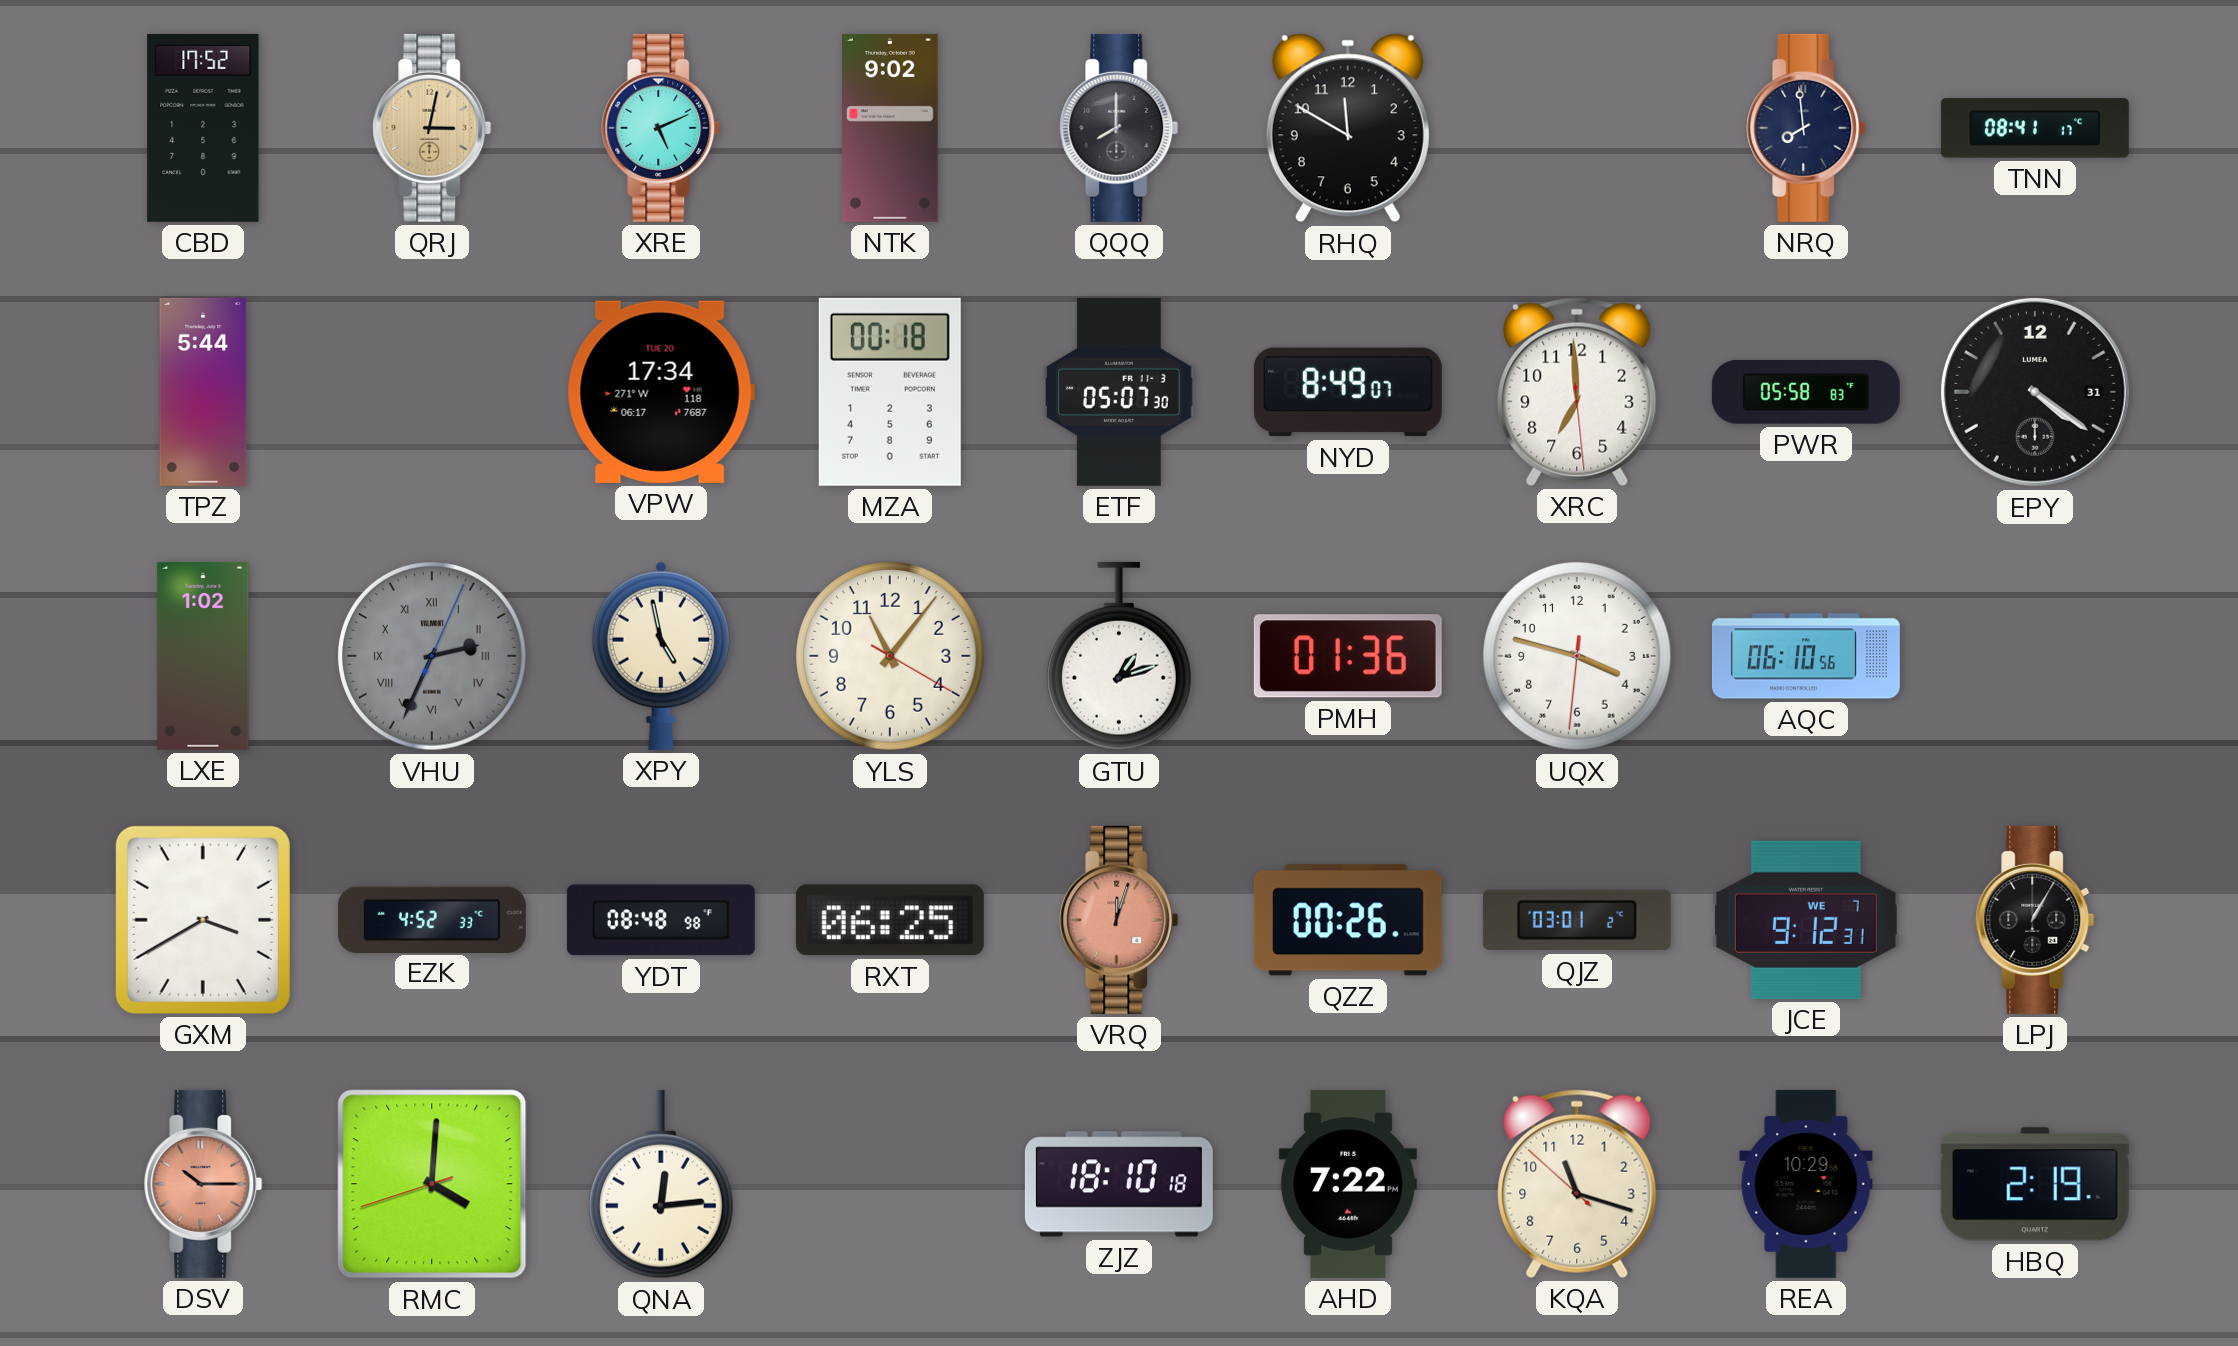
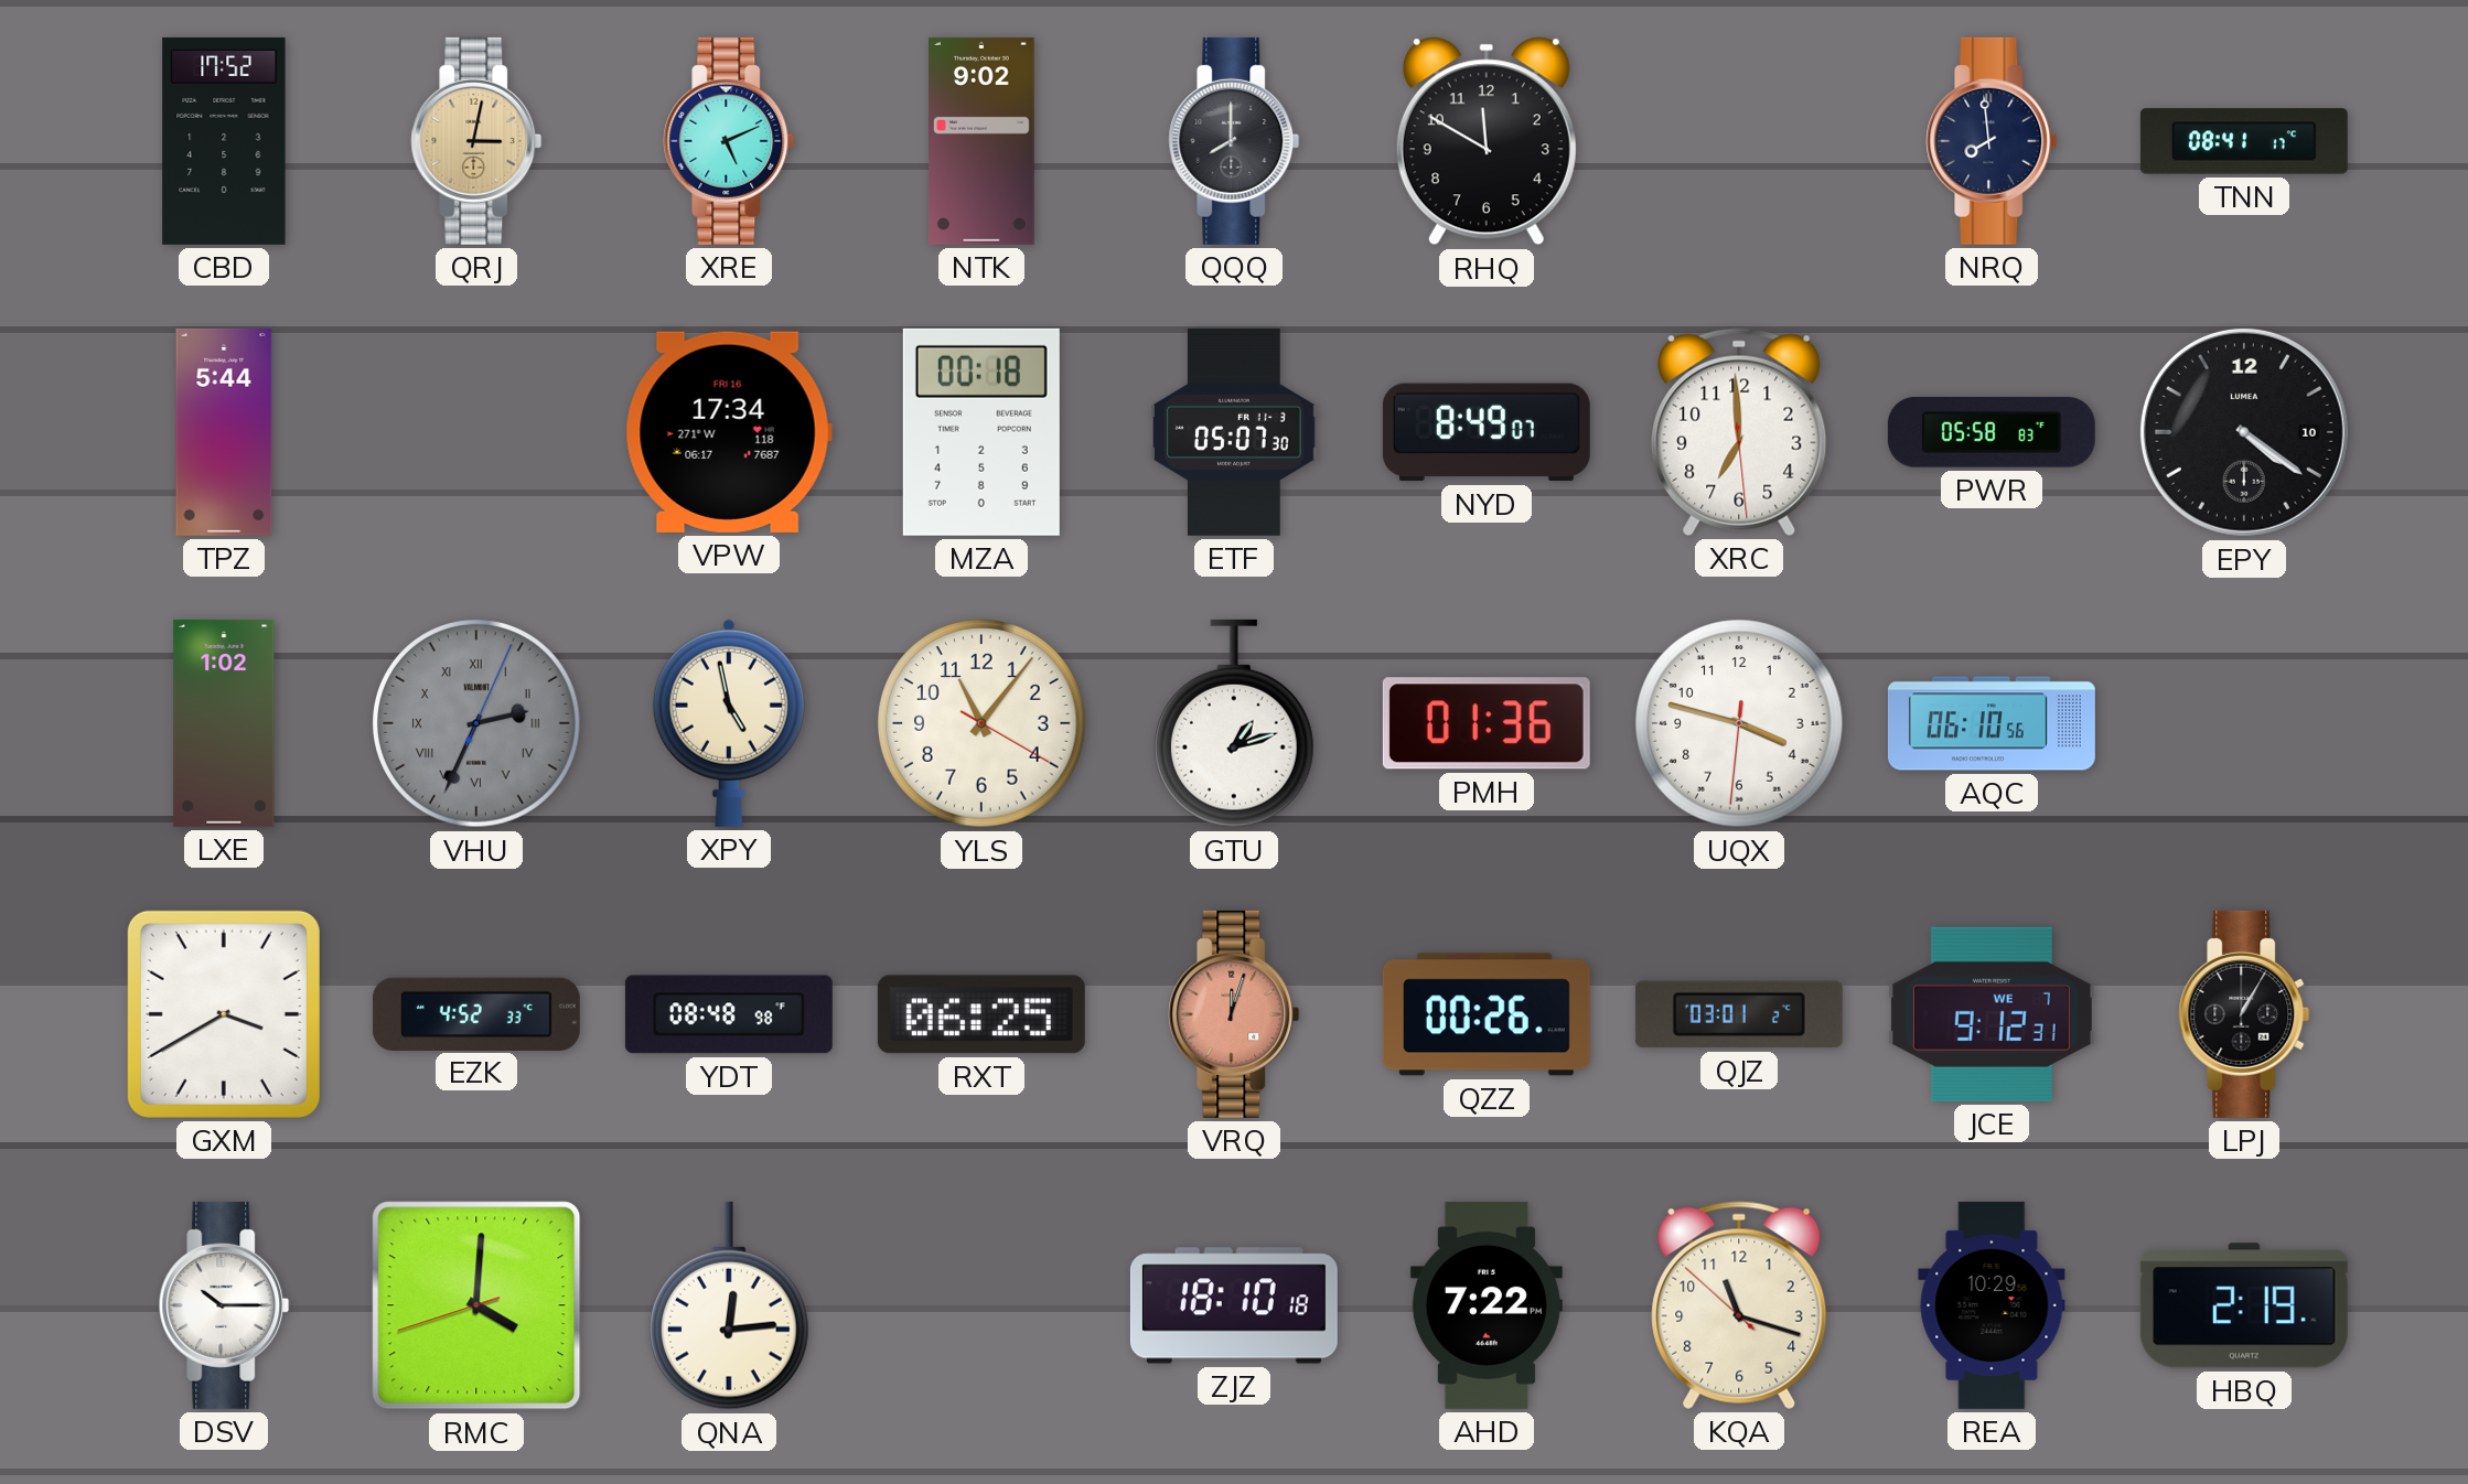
VPW date: TUE 20 -> FRI 16 (729, 432)
EPY date: 31 -> 10 (2244, 432)
DSV dial: salmon -> white (224, 1305)
